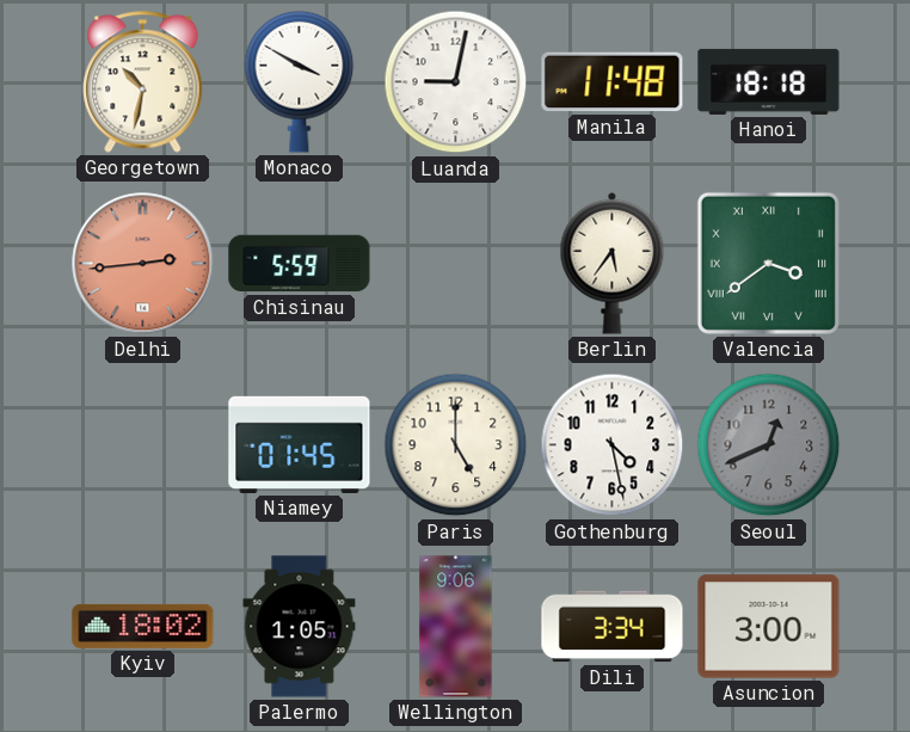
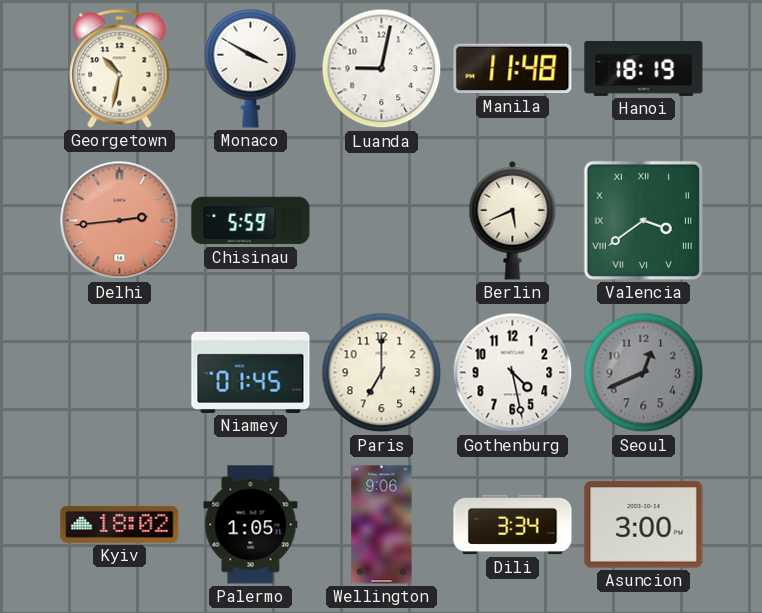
Hanoi: 18:18 -> 18:19 (644, 68)
Berlin: 5:36 -> 5:41 (513, 220)
Paris: 5:00 -> 7:00 (382, 373)
